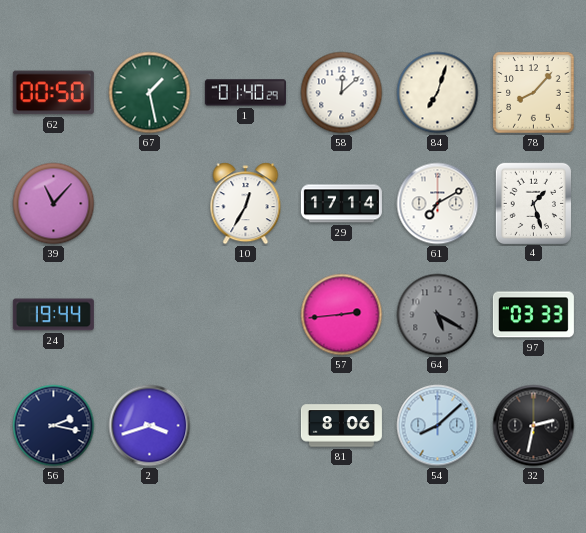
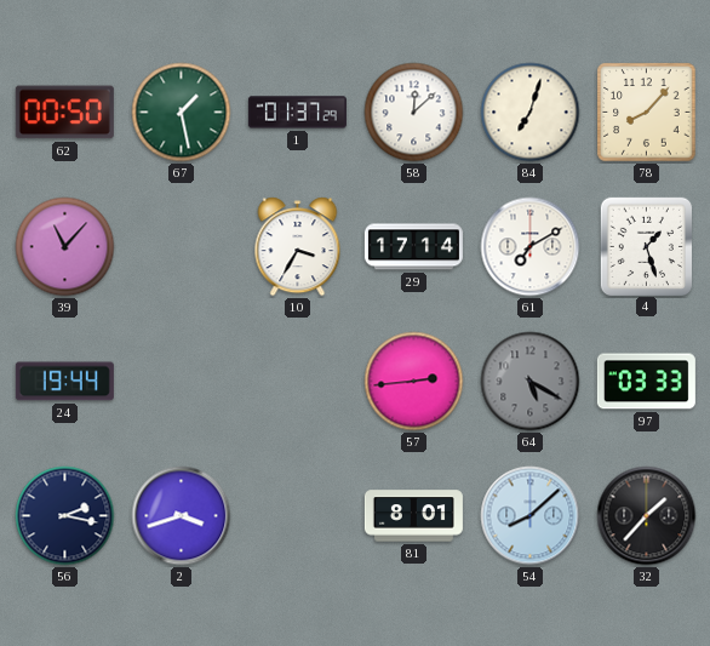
1: 01:40 -> 01:37 (297, 113)
10: 12:35 -> 3:35 (298, 247)
81: 8:06 -> 8:01 (413, 516)
32: 2:32 -> 1:37 (647, 516)
